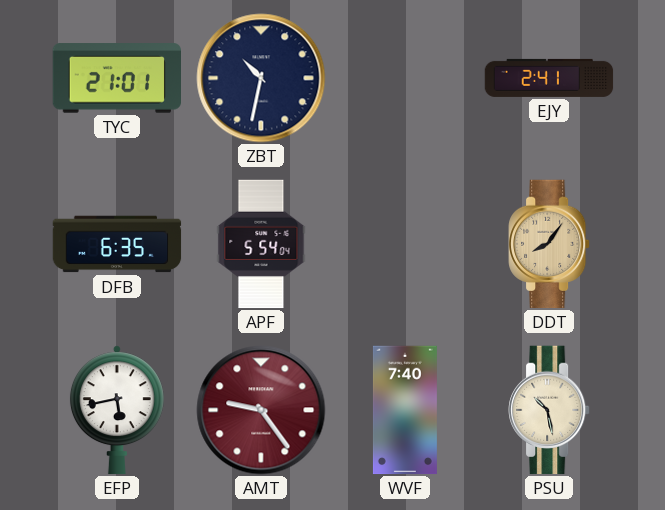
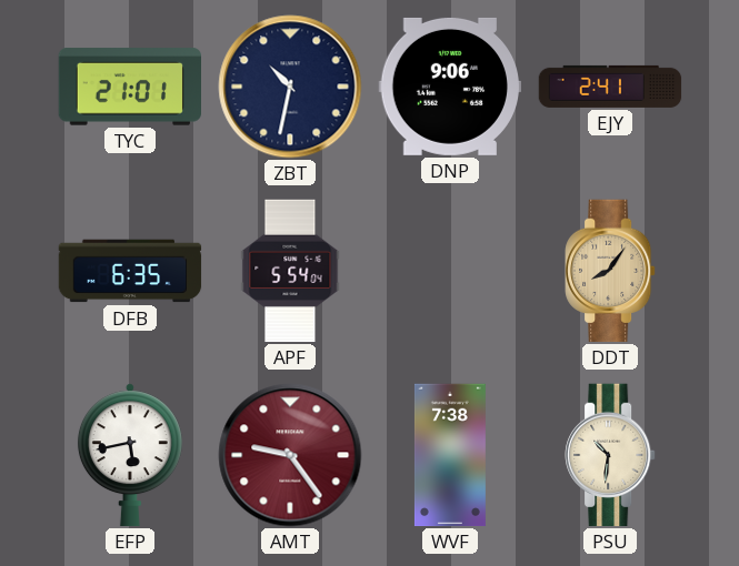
DNP: none -> 9:06 (449, 87)
WVF: 7:40 -> 7:38 (450, 455)
PSU: 10:28 -> 10:31 (610, 455)
